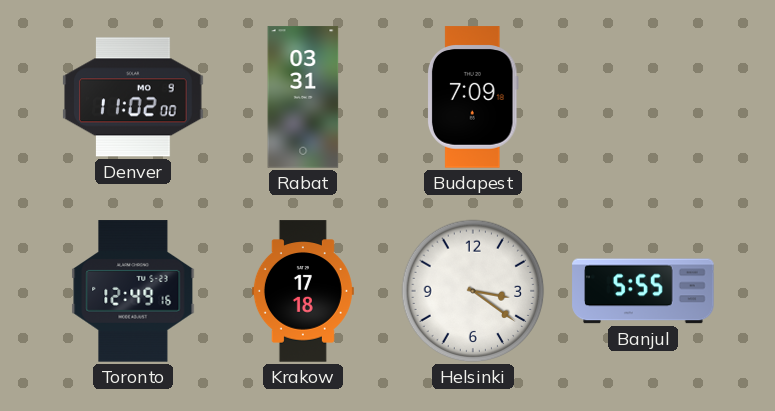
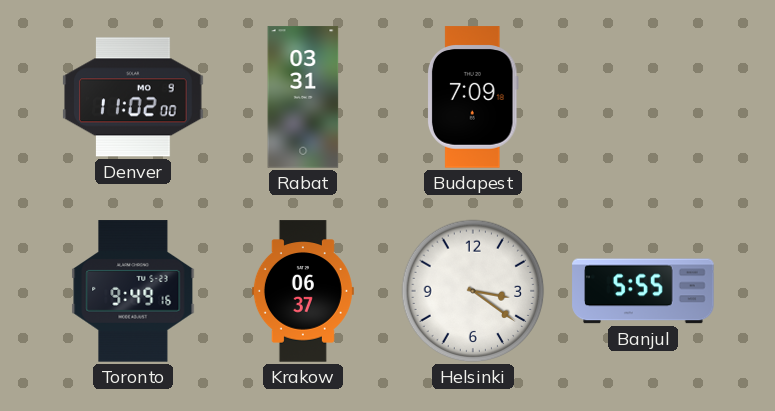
Toronto: 12:49 -> 9:49 (133, 291)
Krakow: 17:18 -> 06:37 (303, 291)
